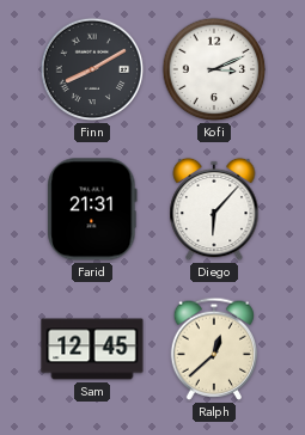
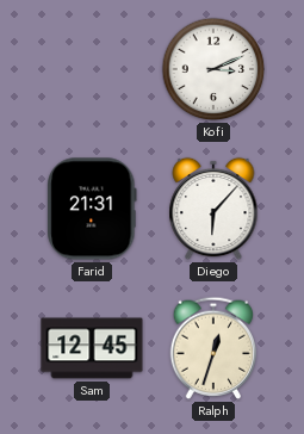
Finn: 8:10 -> none (92, 69)
Ralph: 12:38 -> 12:33 (213, 348)
